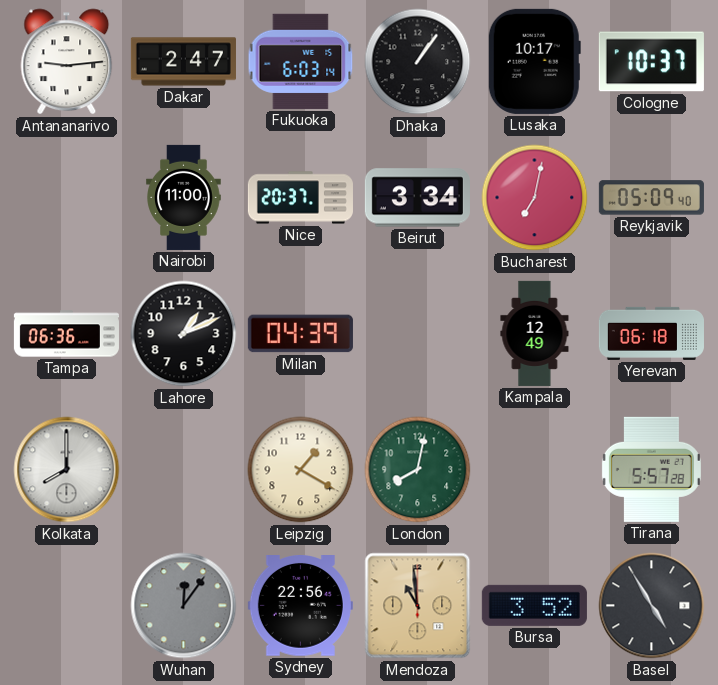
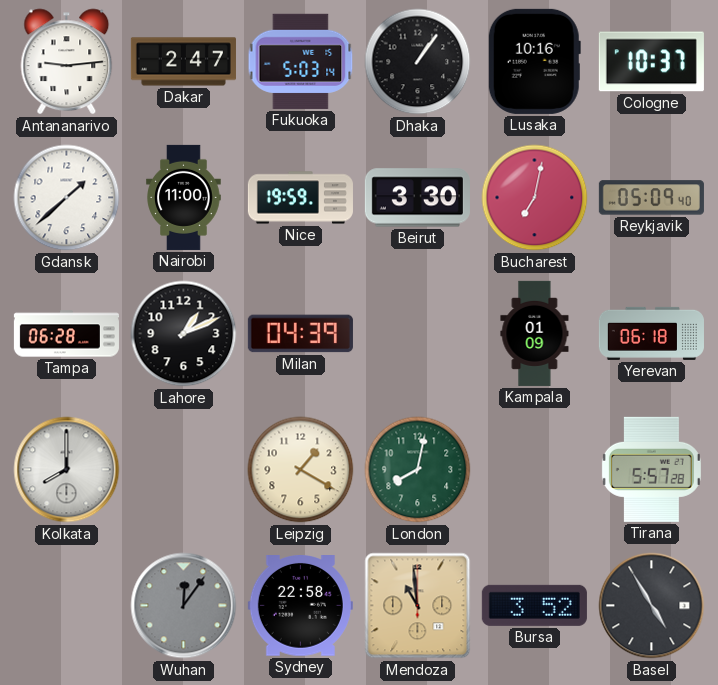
Fukuoka: 6:03 -> 5:03 (301, 61)
Lusaka: 10:17 -> 10:16 (534, 61)
Gdansk: none -> 1:38 (67, 198)
Nice: 20:37 -> 19:59 (300, 198)
Beirut: 3:34 -> 3:30 (417, 198)
Tampa: 06:36 -> 06:28 (66, 334)
Kampala: 12:49 -> 01:09 (535, 333)
Sydney: 22:56 -> 22:58 (300, 606)
